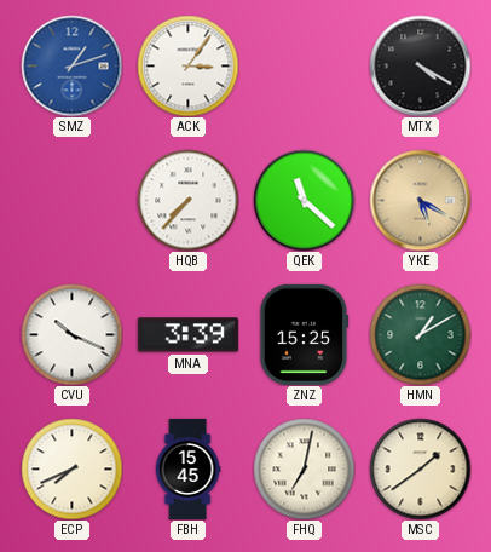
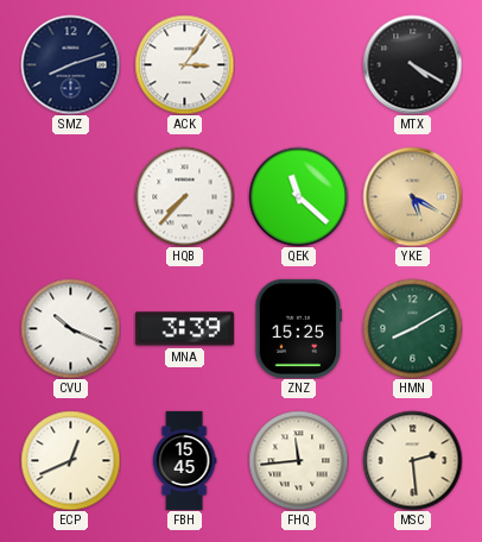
SMZ: 1:12 -> 8:12 (70, 64)
SMZ dial: blue -> navy (70, 64)
HMN: 1:10 -> 8:10 (412, 328)
ECP: 7:41 -> 12:41 (70, 460)
FHQ: 7:02 -> 11:44 (298, 460)
MSC: 1:39 -> 2:29 (412, 460)
